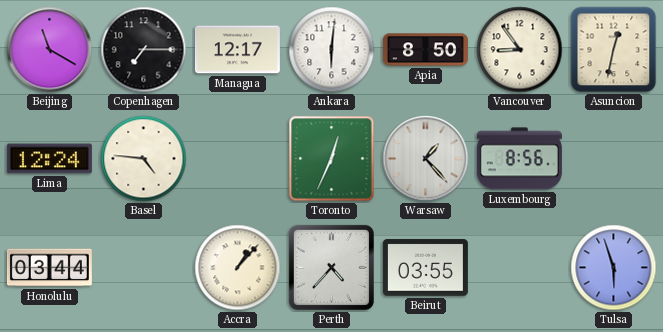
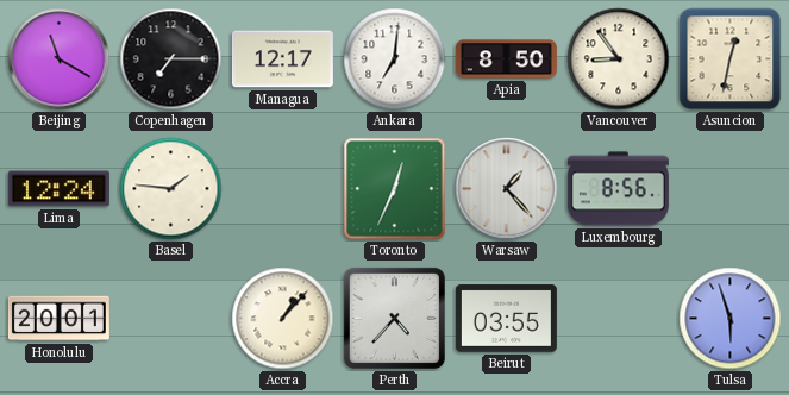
Ankara: 6:01 -> 7:01 (395, 59)
Basel: 4:46 -> 1:46 (171, 189)
Honolulu: 03:44 -> 20:01 (58, 319)
